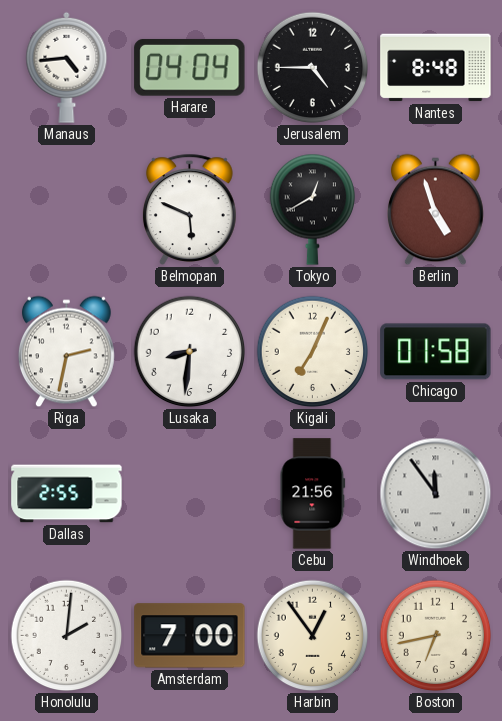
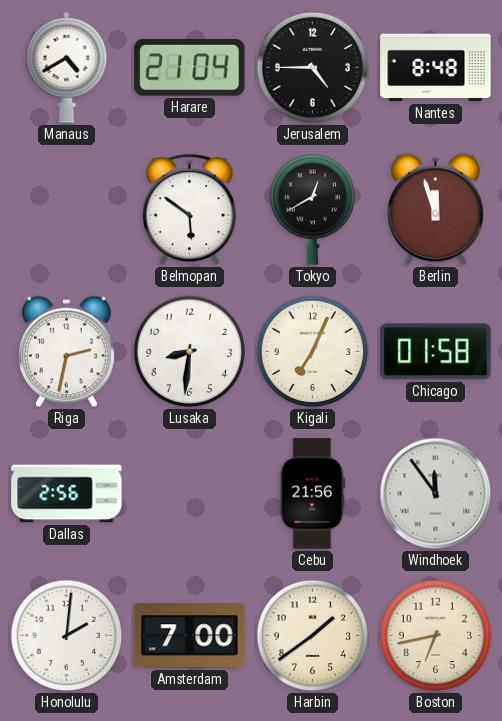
Manaus: 4:44 -> 4:40 (67, 67)
Harare: 04:04 -> 21:04 (190, 68)
Belmopan: 5:49 -> 5:51 (189, 209)
Berlin: 4:57 -> 11:57 (436, 210)
Dallas: 2:55 -> 2:56 (67, 494)
Harbin: 12:54 -> 1:39 (313, 636)
